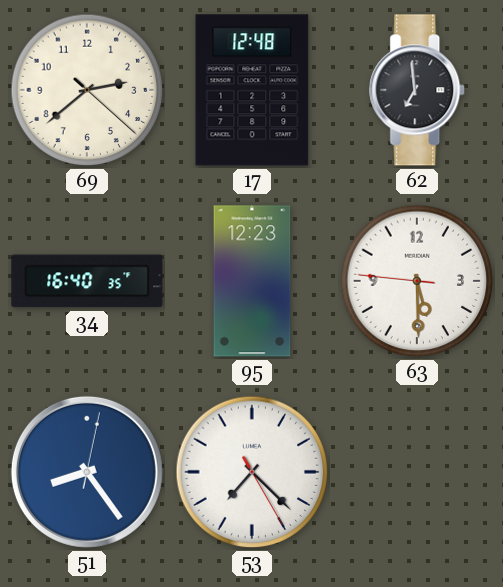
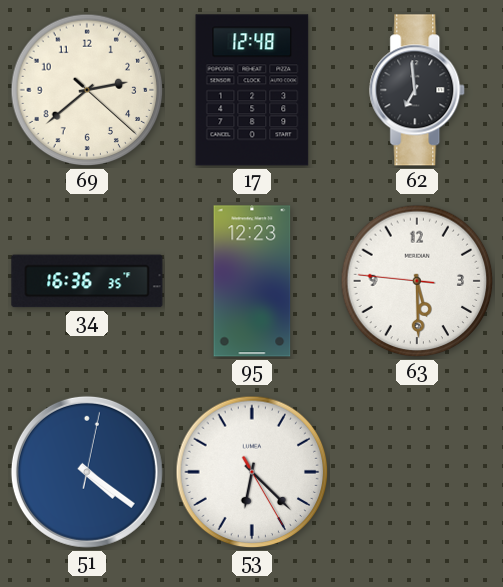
34: 16:40 -> 16:36 (87, 281)
51: 8:24 -> 4:21 (87, 472)
53: 7:22 -> 6:22 (252, 472)
